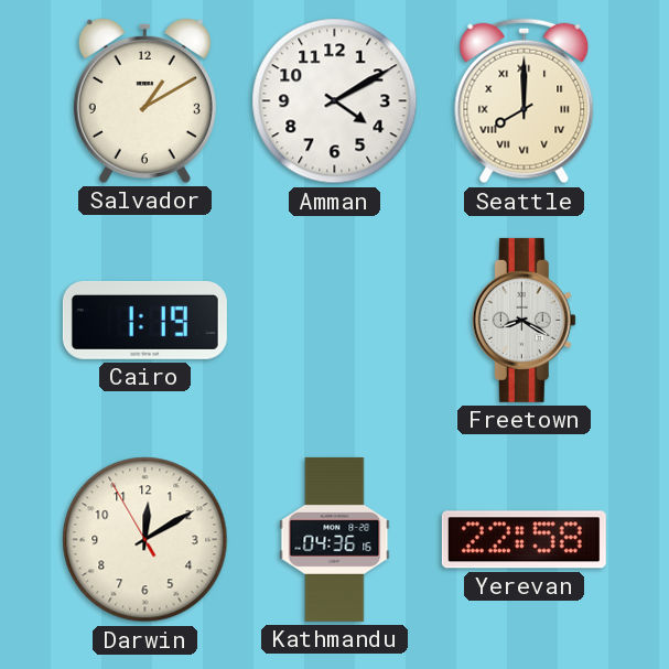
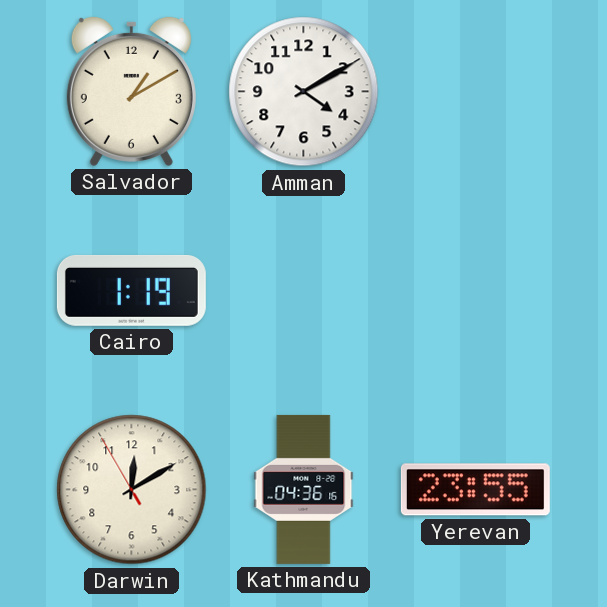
Seattle: 8:00 -> none (525, 101)
Freetown: 8:20 -> none (524, 320)
Yerevan: 22:58 -> 23:55 (475, 490)
